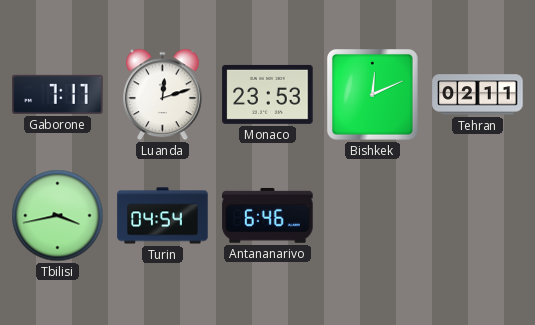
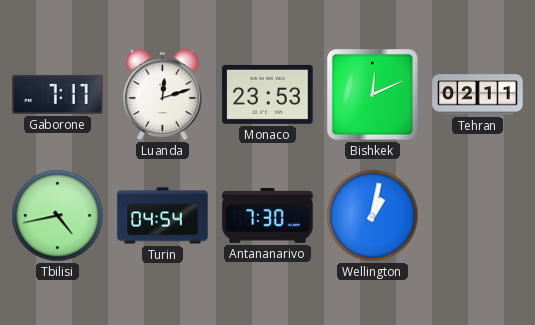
Tbilisi: 3:43 -> 4:43 (58, 216)
Antananarivo: 6:46 -> 7:30 (268, 215)
Wellington: none -> 1:02 (373, 216)
